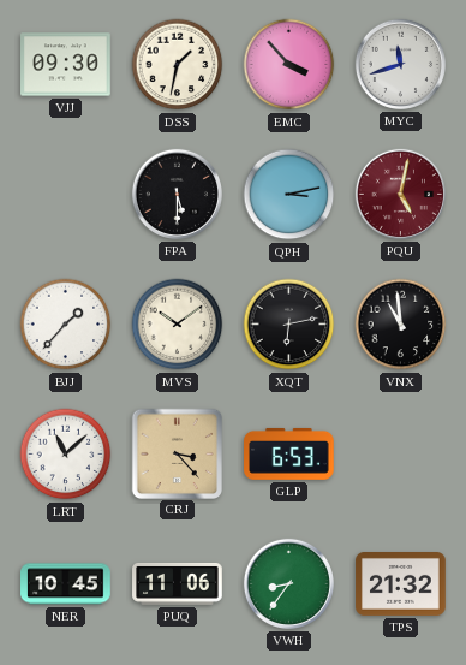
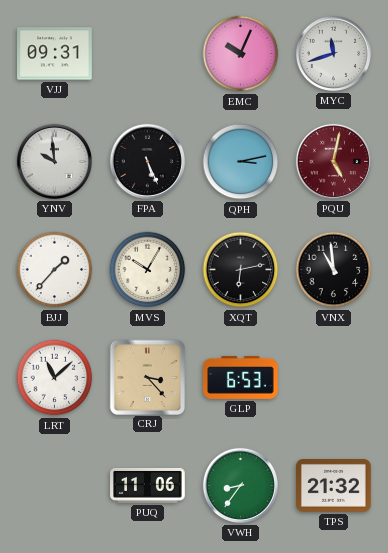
VJJ: 09:30 -> 09:31 (55, 54)
DSS: 1:32 -> none (178, 65)
EMC: 3:53 -> 10:04 (241, 54)
YNV: none -> 9:59 (54, 161)
FPA: 5:30 -> 5:26 (147, 161)
MVS: 10:09 -> 10:05 (148, 270)
NER: 10:45 -> none (66, 584)
